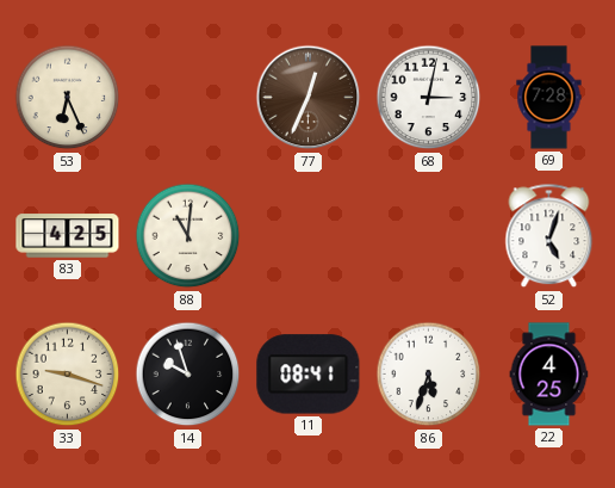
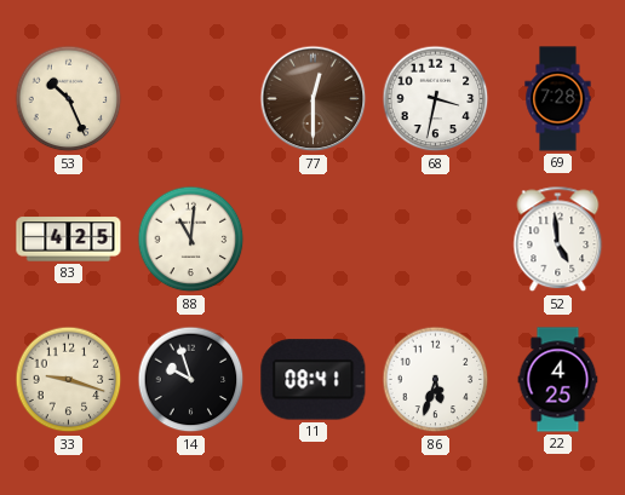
53: 6:26 -> 10:26 (69, 99)
77: 12:34 -> 12:30 (314, 99)
68: 3:02 -> 3:32 (436, 99)
52: 5:03 -> 4:59 (558, 240)
